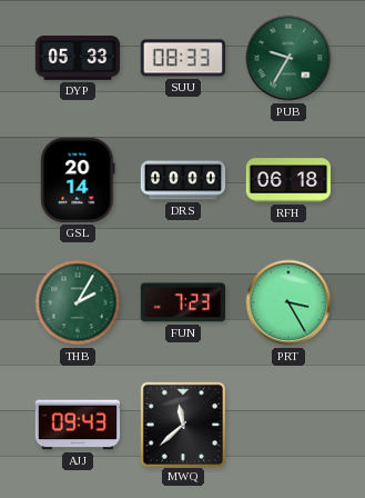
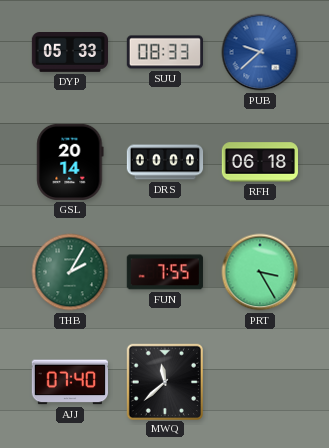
PUB: 9:35 -> 9:38 (260, 52)
PUB dial: green -> blue (260, 52)
FUN: 7:23 -> 7:55 (165, 272)
AJJ: 09:43 -> 07:40 (69, 382)
